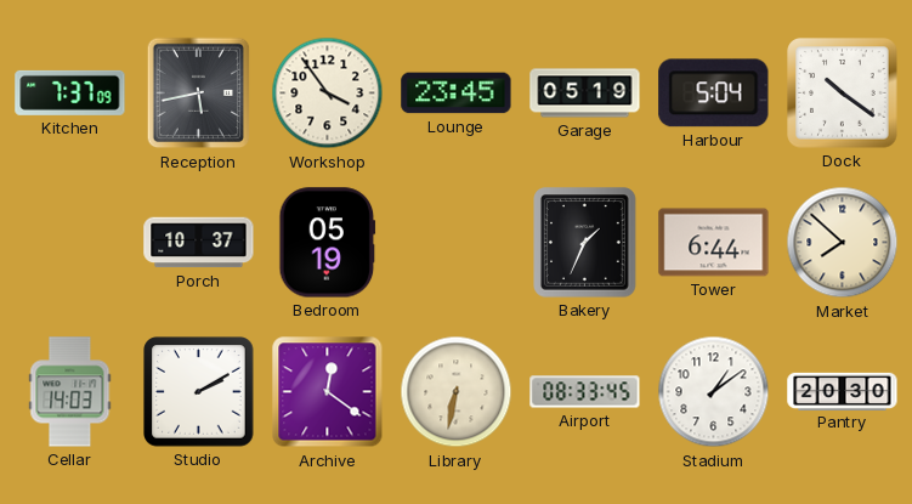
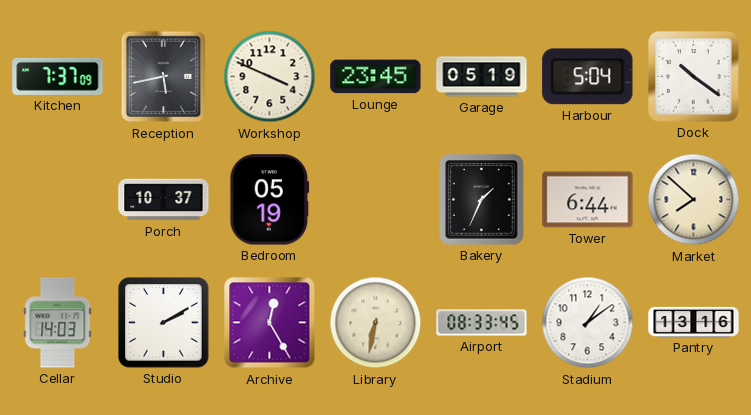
Workshop: 3:54 -> 3:49 (270, 77)
Archive: 12:21 -> 12:25 (270, 323)
Pantry: 20:30 -> 13:16 (694, 322)
